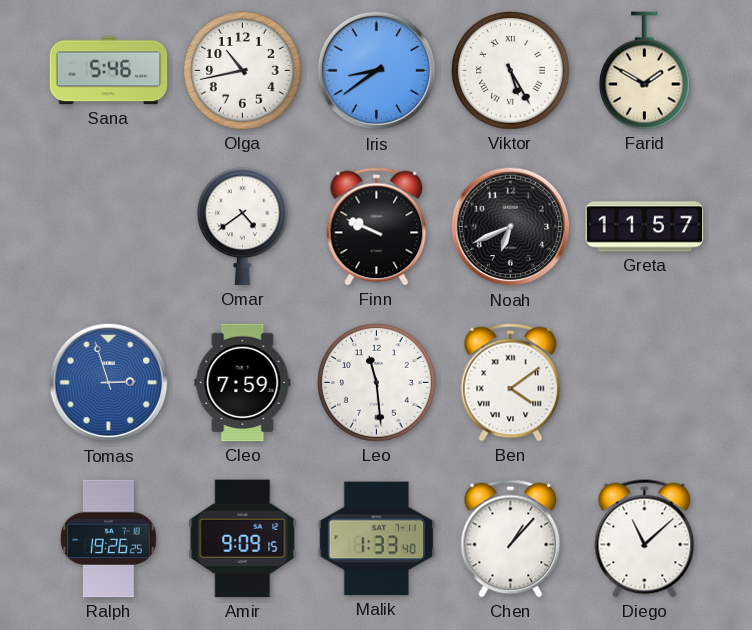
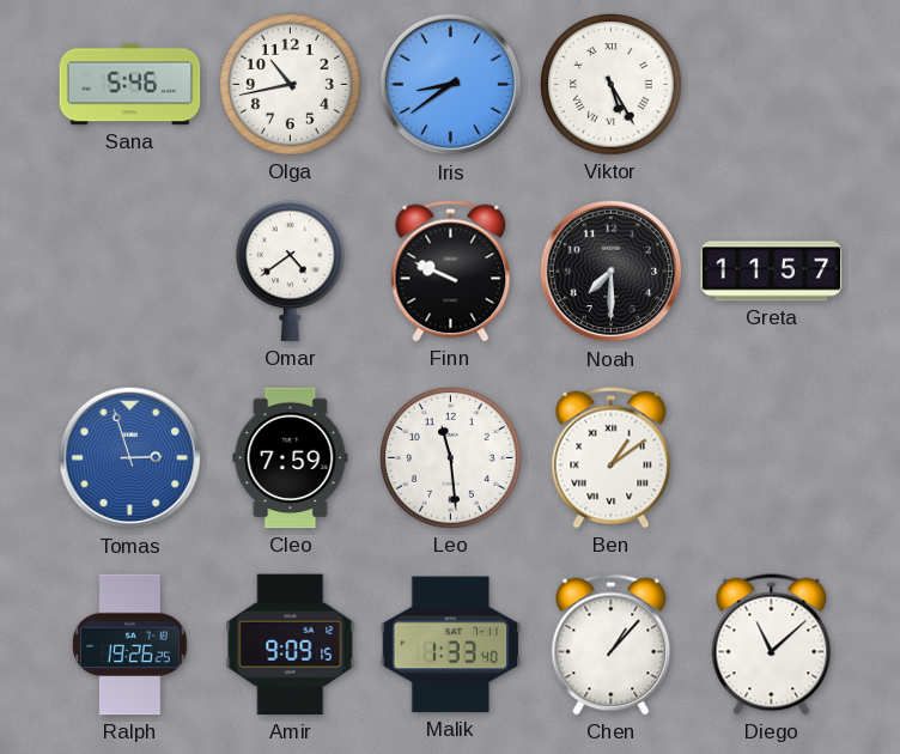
Farid: 1:50 -> none (644, 71)
Noah: 6:41 -> 7:30 (612, 272)
Ben: 4:09 -> 1:09 (612, 458)
